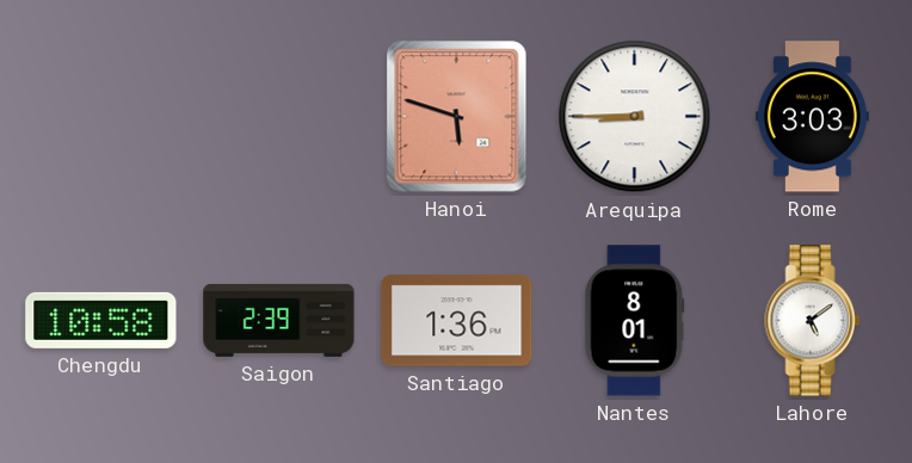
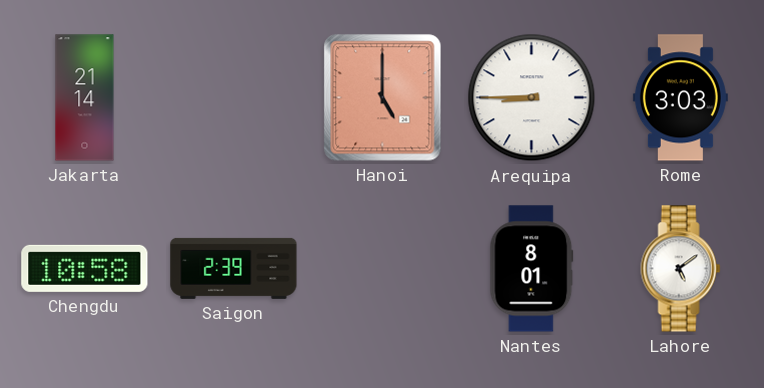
Jakarta: none -> 21:14 (85, 98)
Hanoi: 5:48 -> 5:00 (383, 98)
Santiago: 1:36 -> none (457, 321)
